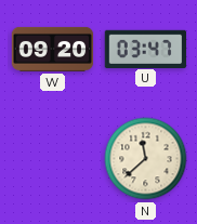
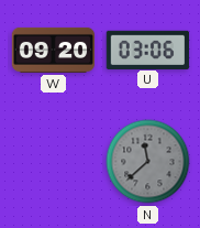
U: 03:47 -> 03:06 (148, 50)
N dial: cream -> grey (148, 162)
